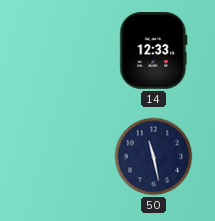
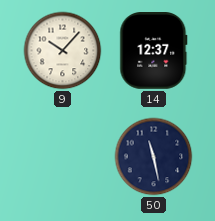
9: none -> 10:07 (63, 51)
14: 12:33 -> 12:37 (154, 51)
